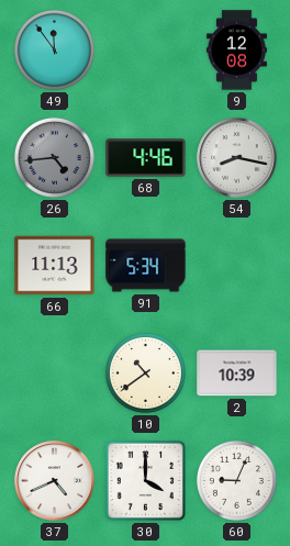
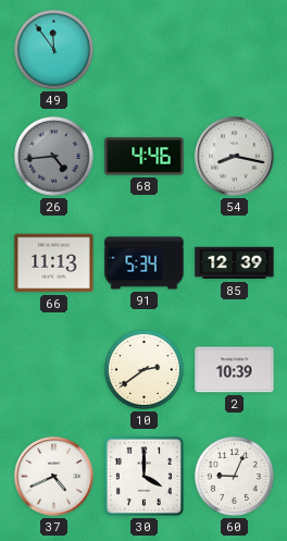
9: 12:08 -> none (236, 51)
85: none -> 12:39 (235, 263)
10: 10:39 -> 2:39 (143, 369)
